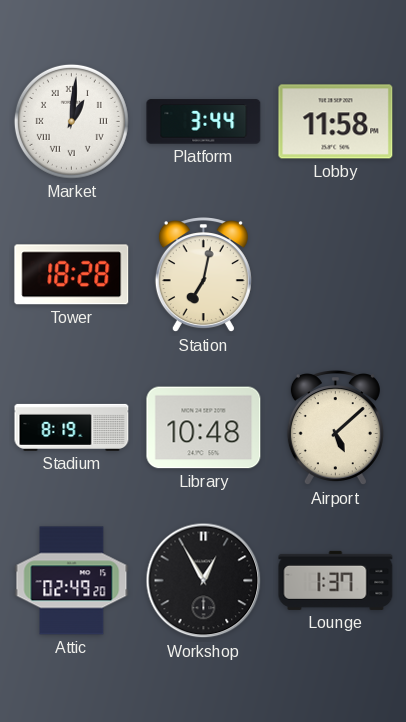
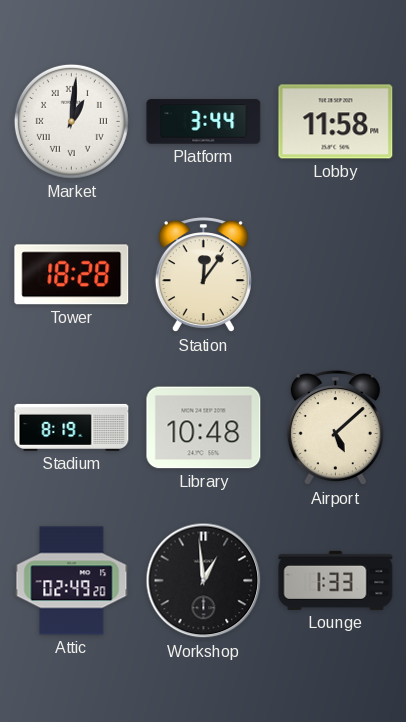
Station: 7:02 -> 12:06 (203, 275)
Workshop: 12:55 -> 12:59 (204, 581)
Lounge: 1:37 -> 1:33 (336, 580)
